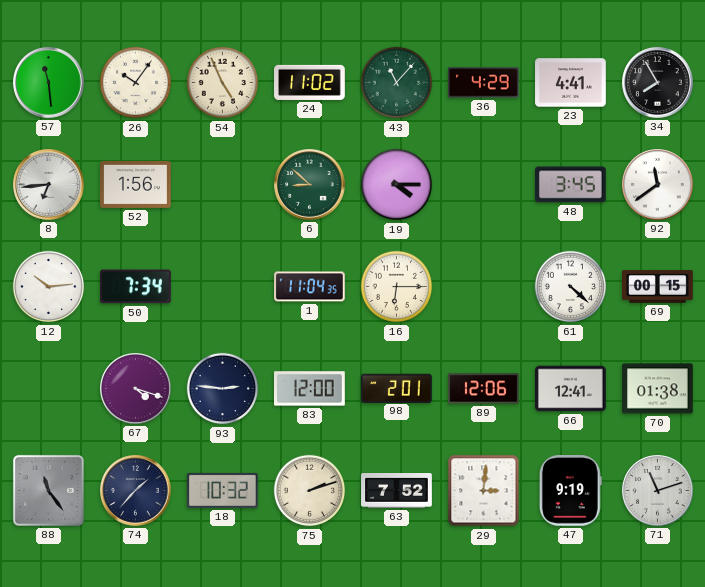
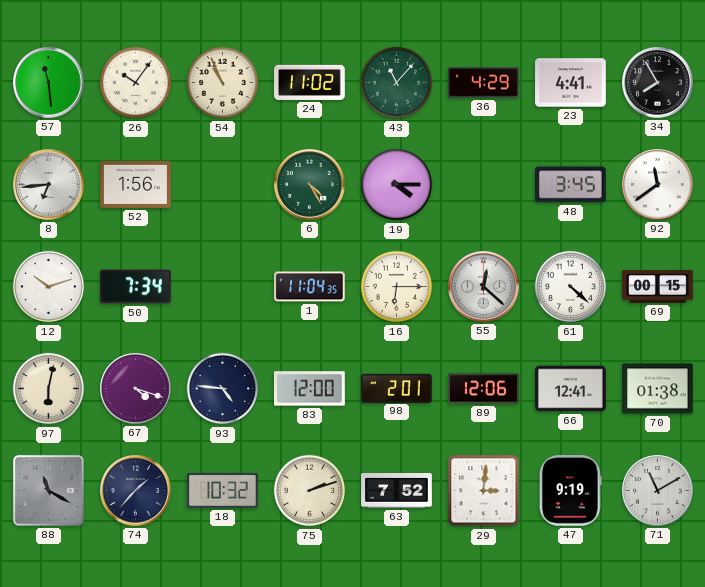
54: 4:56 -> 10:56 (223, 83)
6: 8:52 -> 4:25 (310, 185)
12: 10:14 -> 10:12 (49, 287)
55: none -> 12:22 (484, 287)
97: none -> 6:02 (49, 389)
93: 2:46 -> 4:46 (223, 389)
88: 11:24 -> 11:20 (48, 490)
71: 11:12 -> 11:10 (658, 491)
